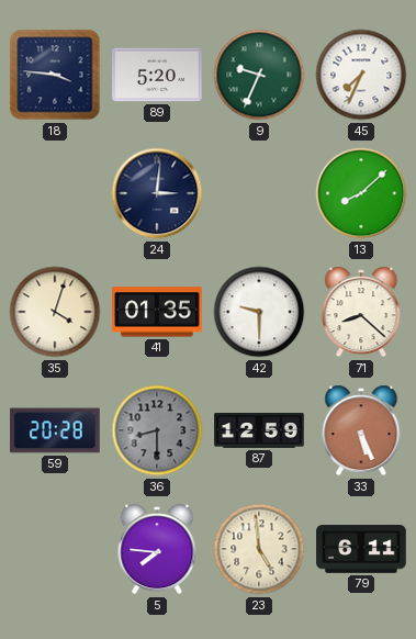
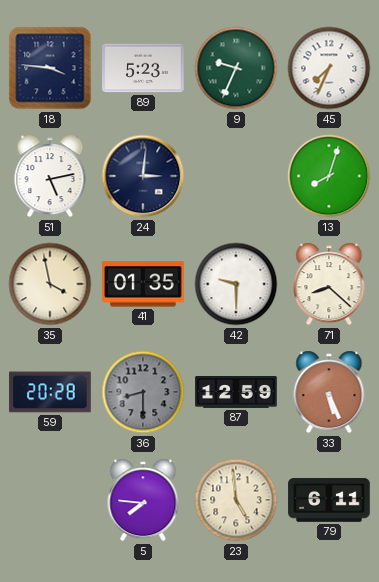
89: 5:20 -> 5:23 (143, 68)
51: none -> 5:13 (50, 176)
13: 8:08 -> 8:03 (329, 176)
35: 4:03 -> 3:58 (50, 284)
